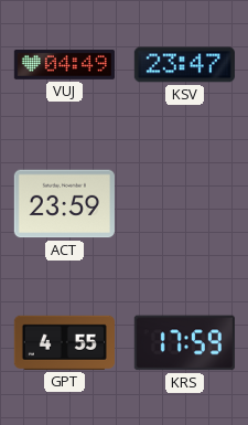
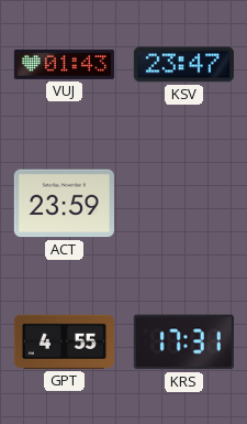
VUJ: 04:49 -> 01:43 (64, 64)
KRS: 17:59 -> 17:31 (183, 343)
